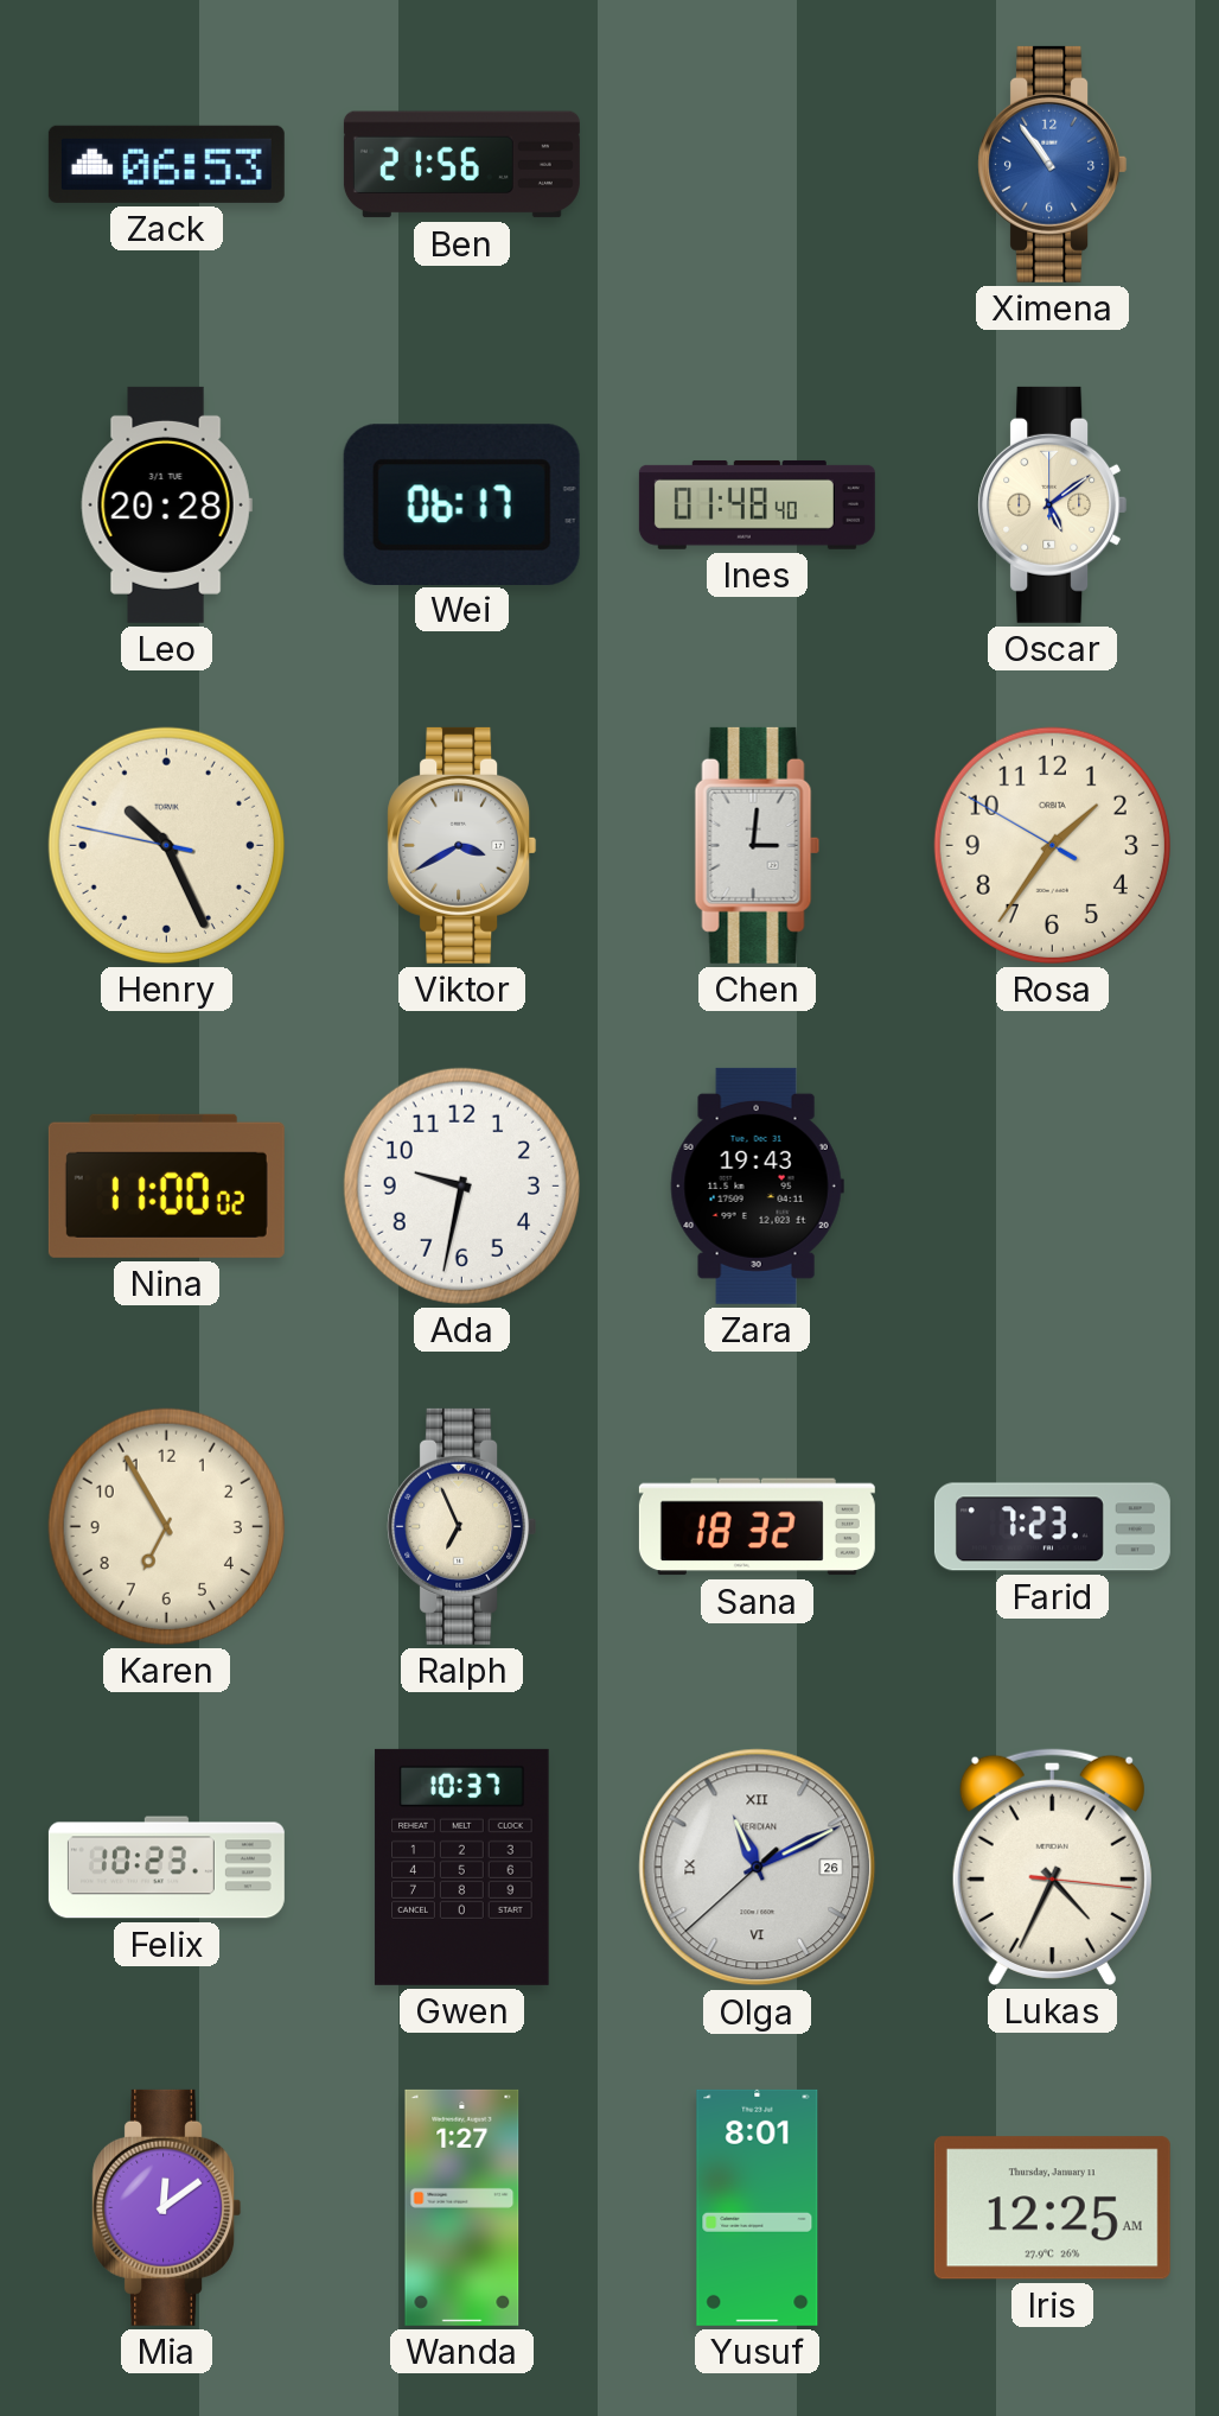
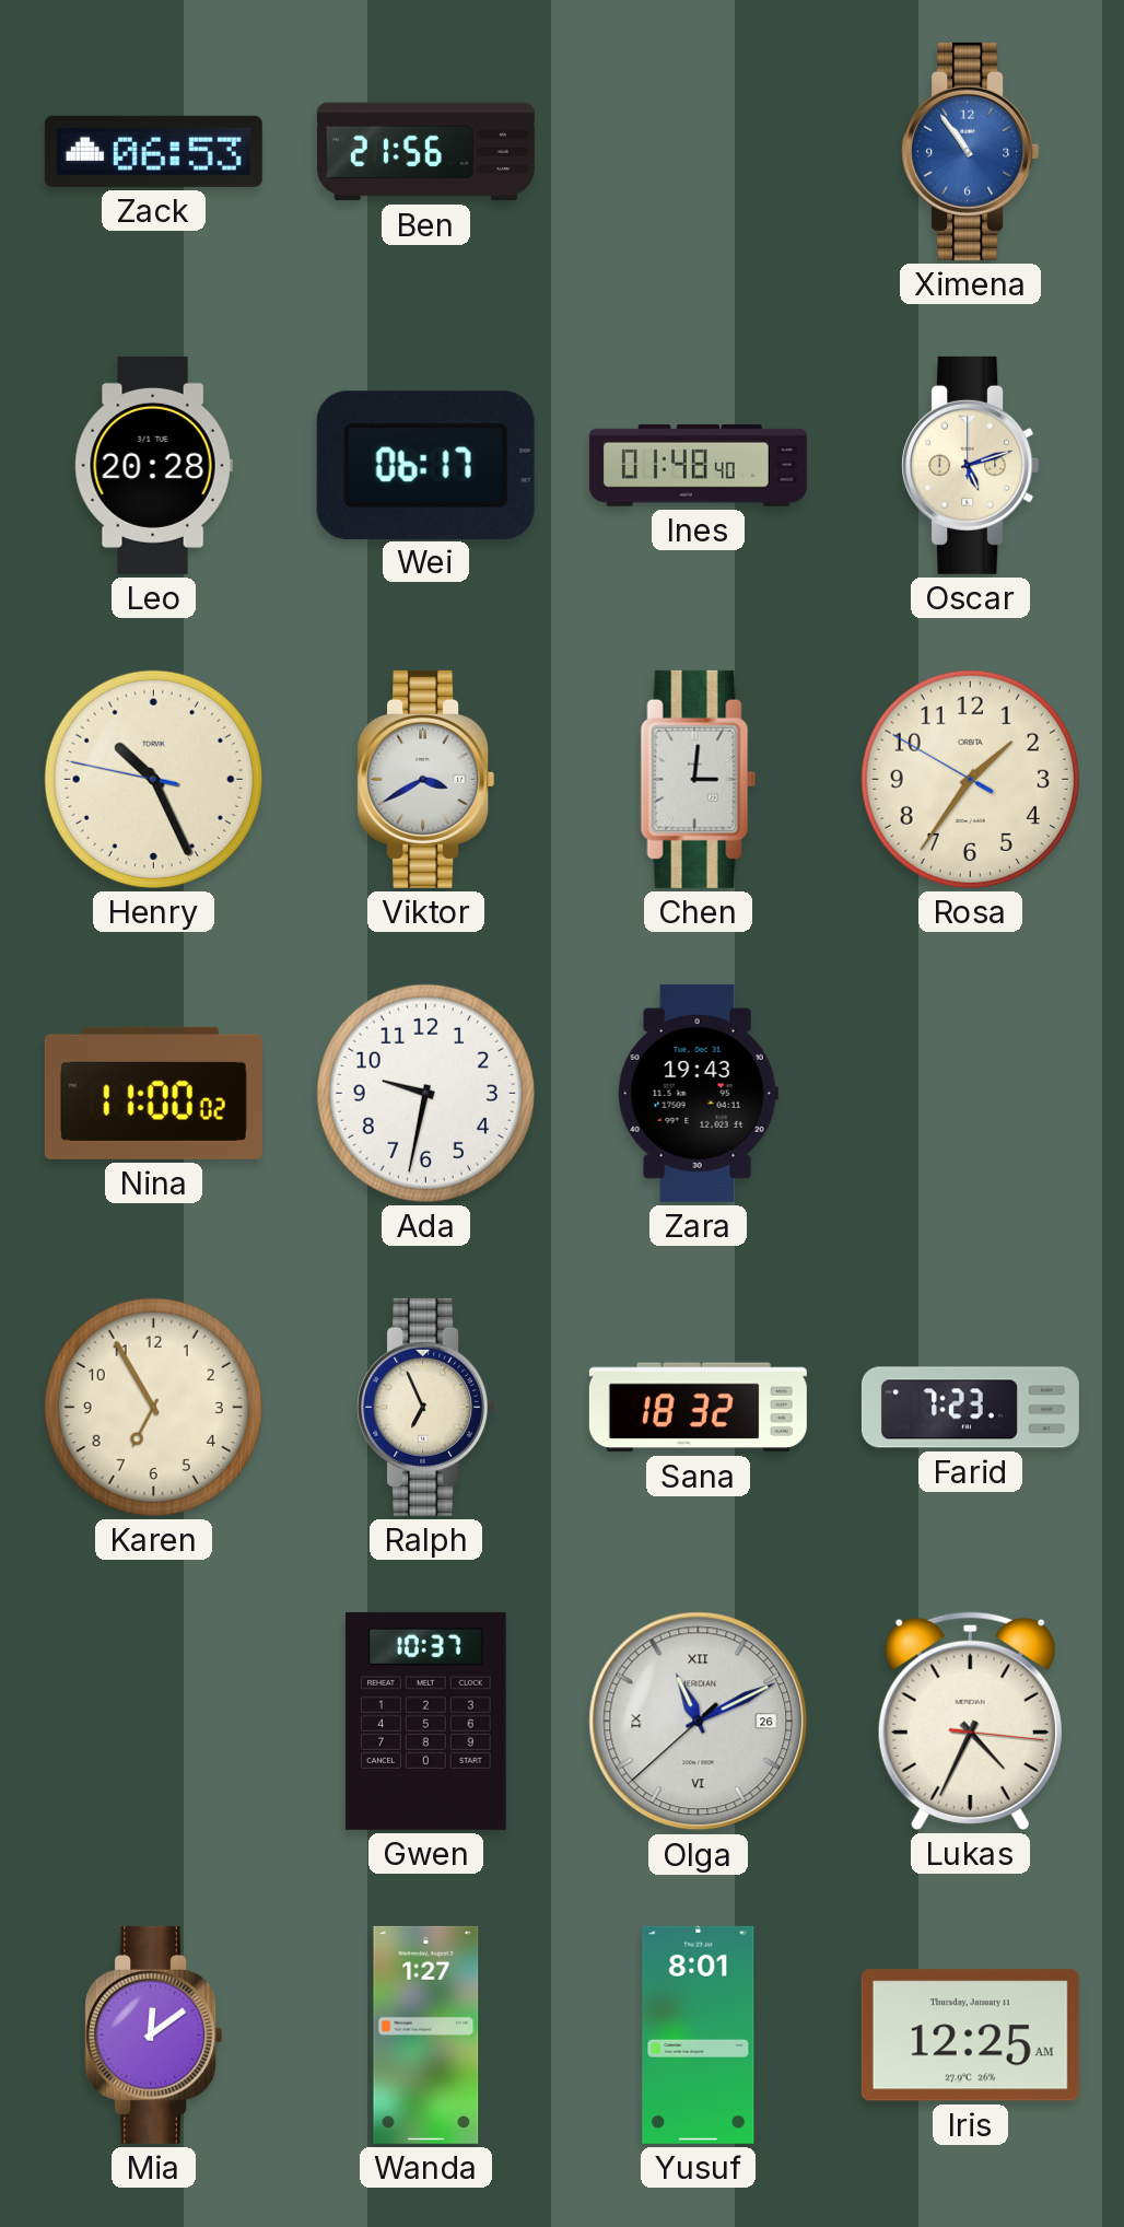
Oscar: 5:09 -> 5:12 (971, 465)
Felix: 10:23 -> none (166, 1868)
